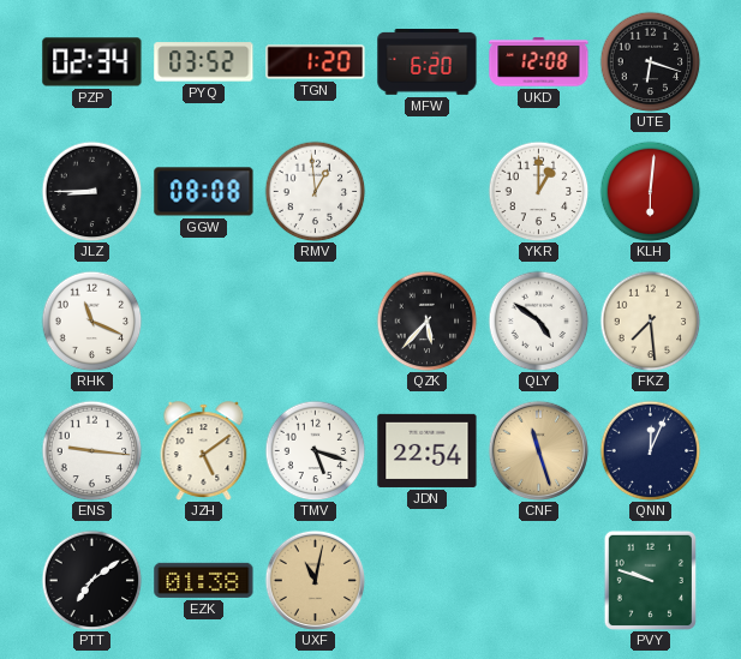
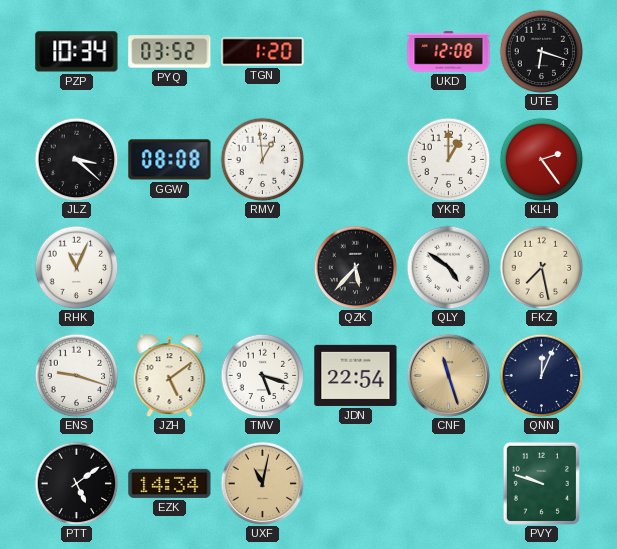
PZP: 02:34 -> 10:34 (77, 52)
MFW: 6:20 -> none (428, 62)
JLZ: 8:45 -> 3:22 (76, 159)
KLH: 6:01 -> 2:24 (541, 159)
RHK: 11:19 -> 11:04 (76, 267)
FKZ: 7:29 -> 7:28 (541, 267)
ENS: 9:16 -> 9:18 (76, 375)
PTT: 7:09 -> 5:09 (76, 483)
EZK: 01:38 -> 14:34 (170, 483)
